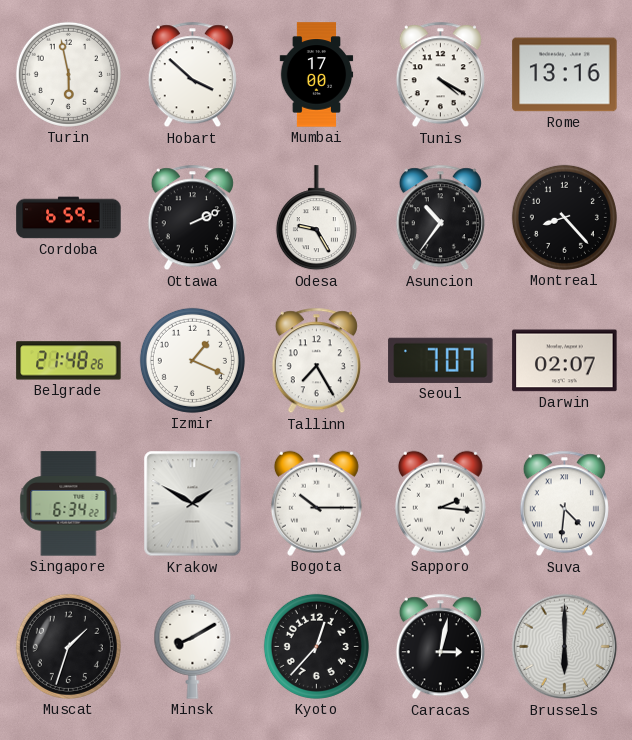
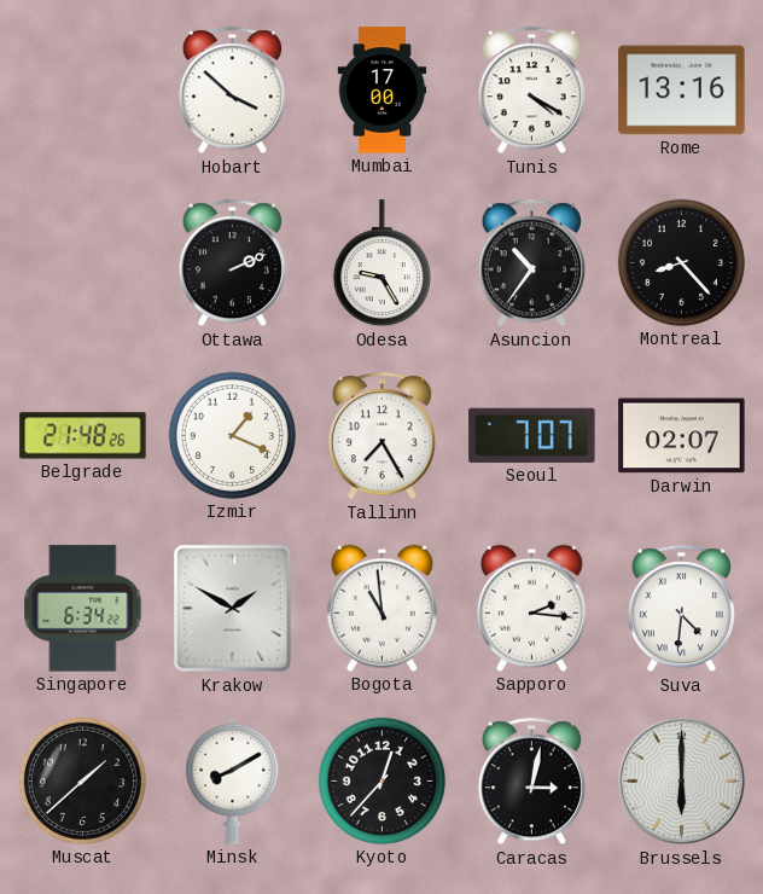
Turin: 5:58 -> none (68, 74)
Cordoba: 6:59 -> none (69, 218)
Bogota: 10:15 -> 10:59 (381, 608)
Muscat: 1:33 -> 1:38 (82, 780)
